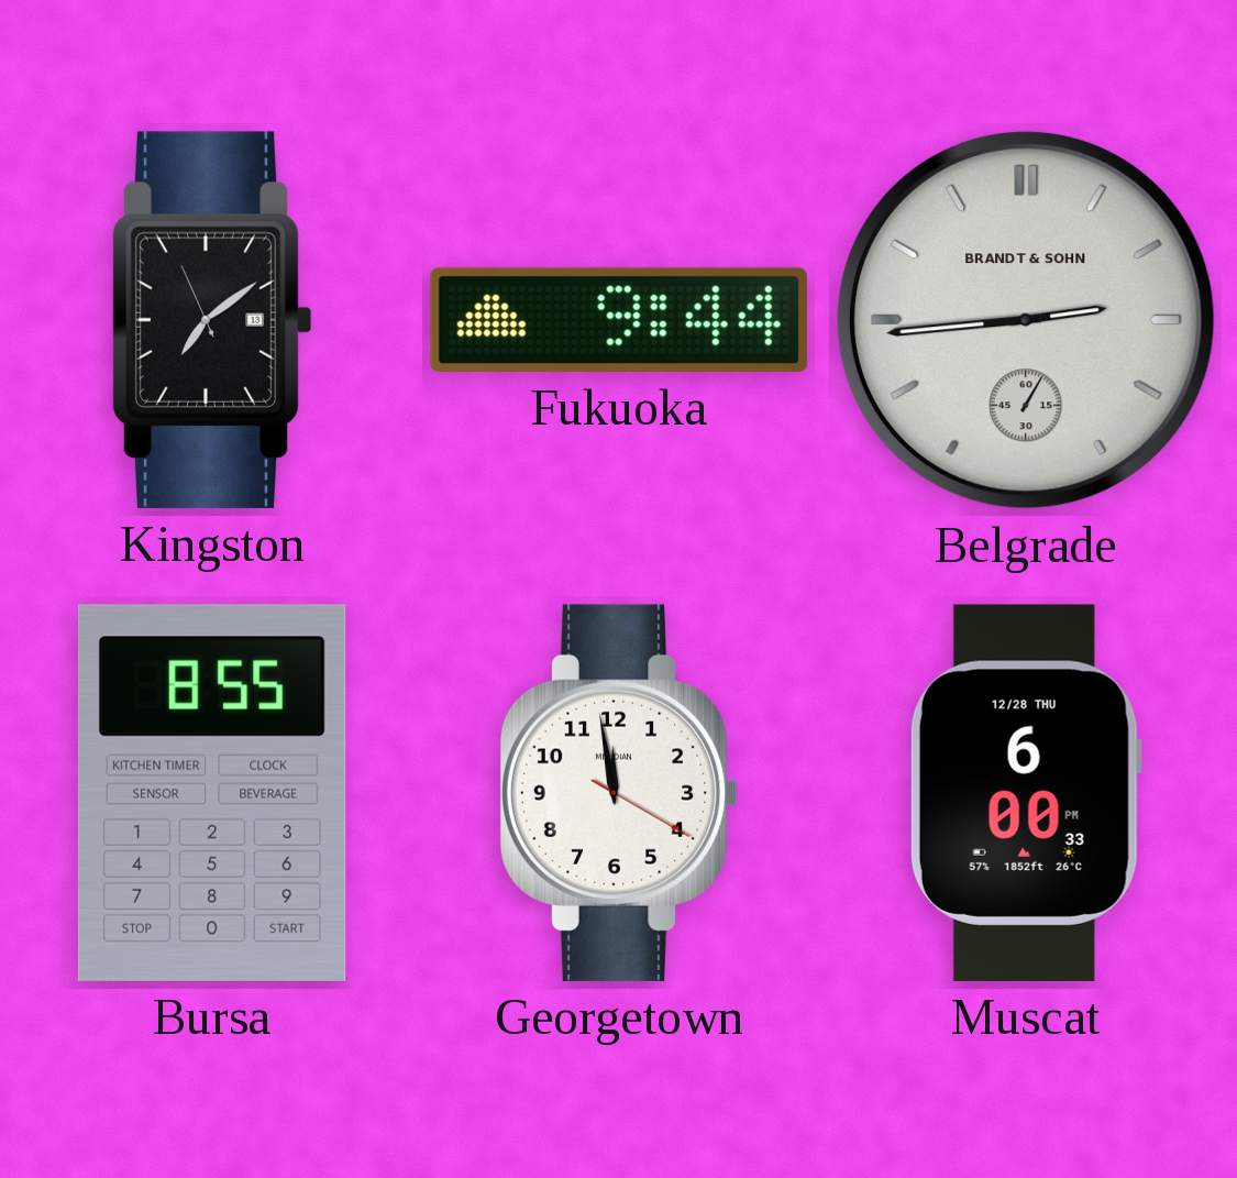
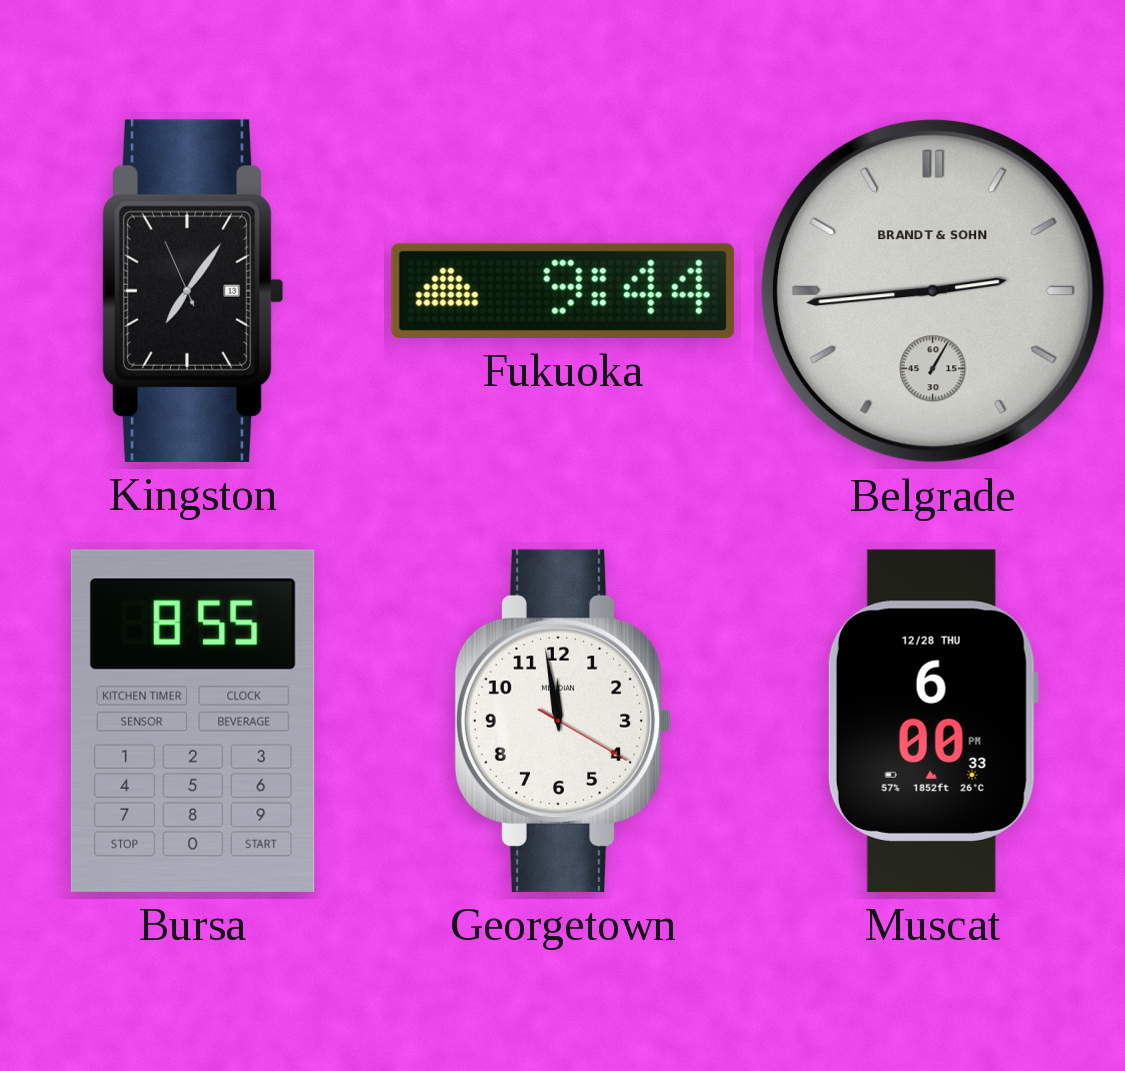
Kingston: 7:08 -> 7:05 (193, 291)
